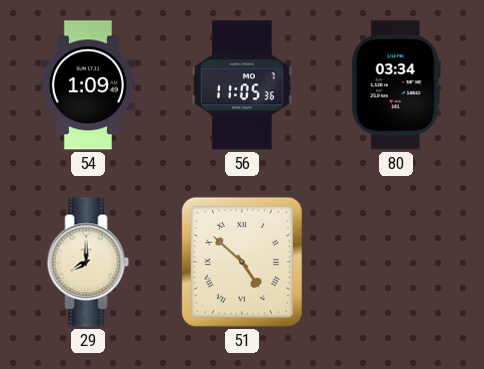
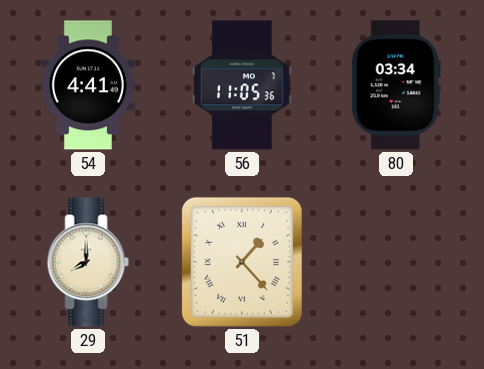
54: 1:09 -> 4:41 (88, 85)
51: 4:52 -> 1:23 (242, 262)
